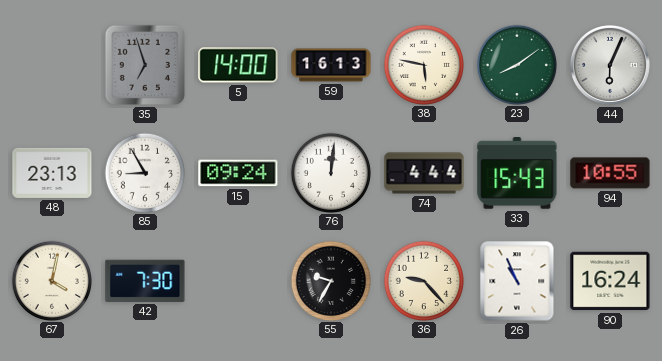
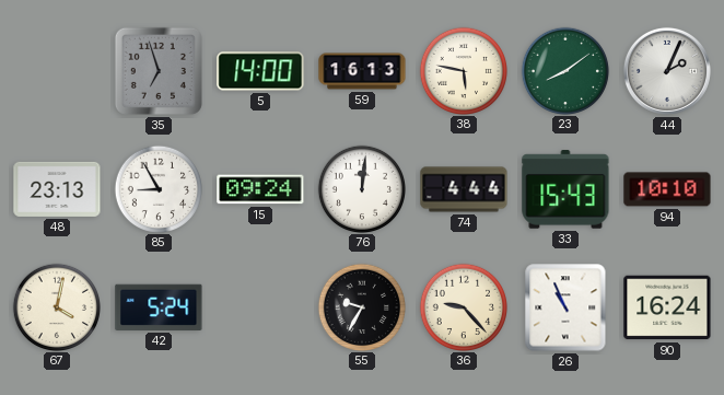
44: 6:04 -> 2:04 (667, 71)
94: 10:55 -> 10:10 (667, 189)
42: 7:30 -> 5:24 (159, 307)
